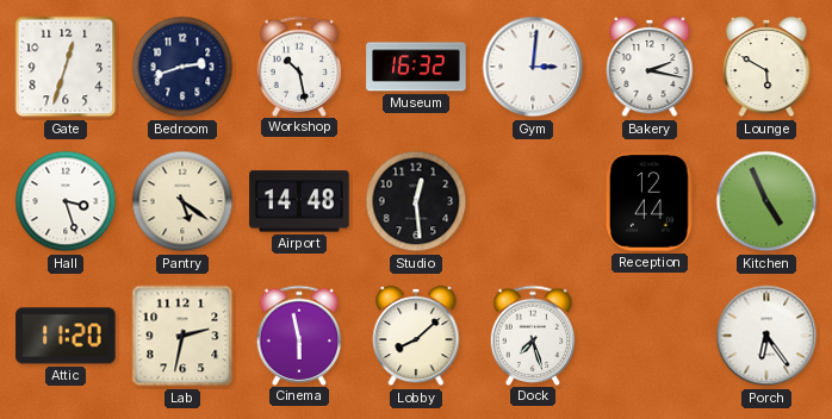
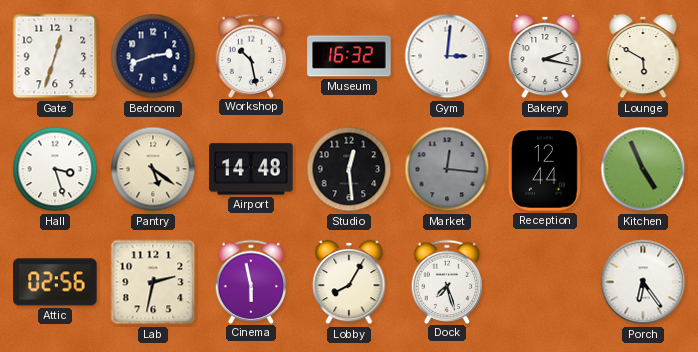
Market: none -> 12:16 (447, 169)
Attic: 11:20 -> 02:56 (55, 282)
Lobby: 8:08 -> 8:05 (349, 282)
